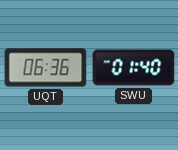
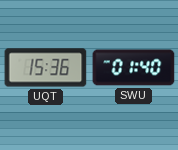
UQT: 06:36 -> 15:36 (46, 68)
